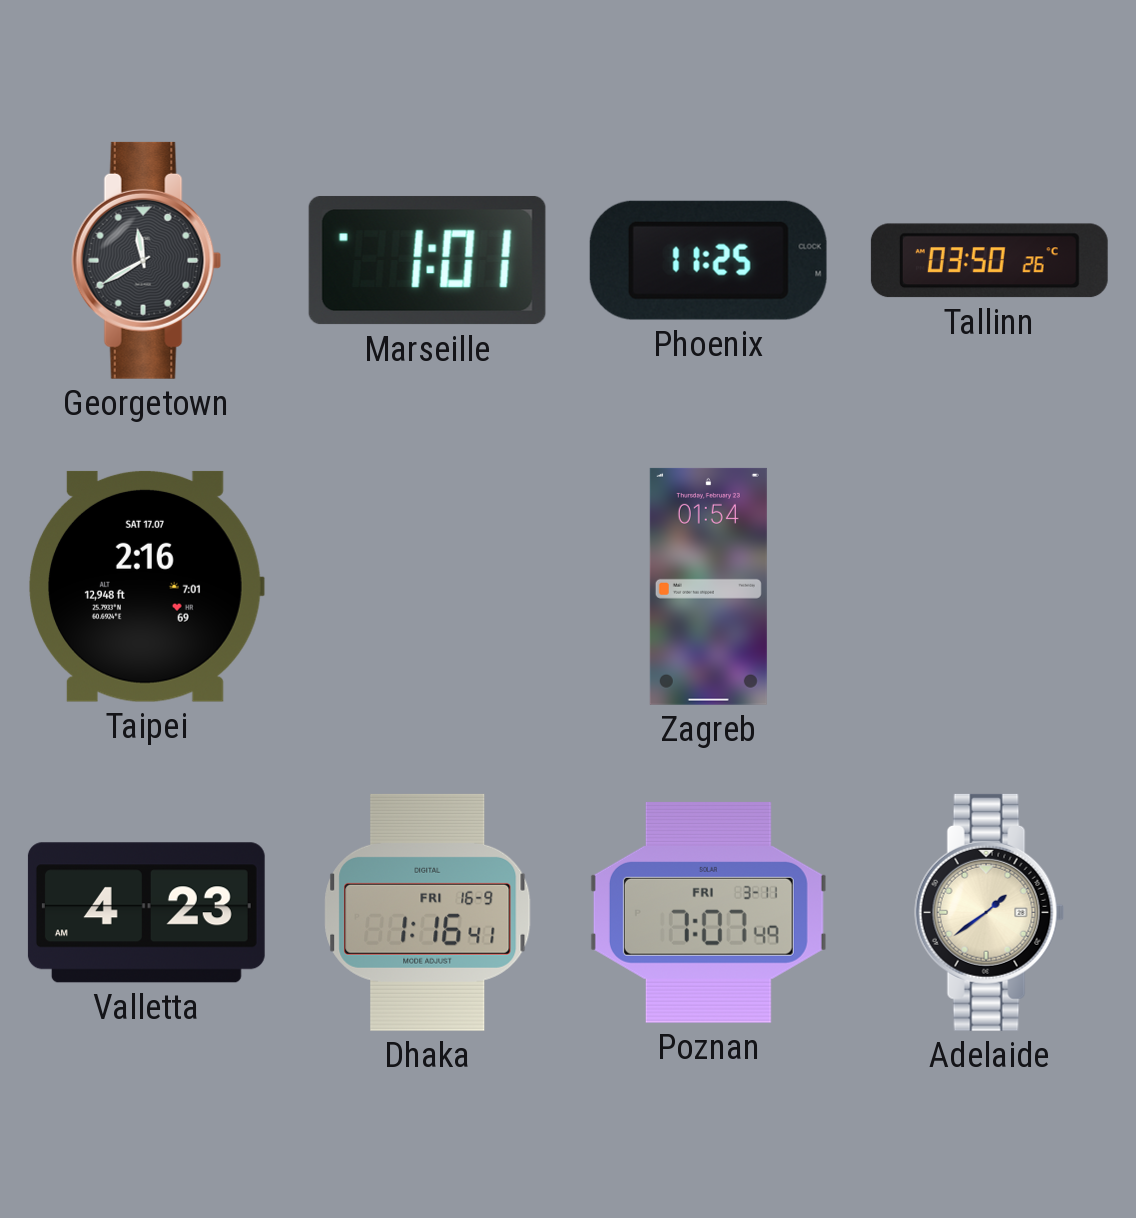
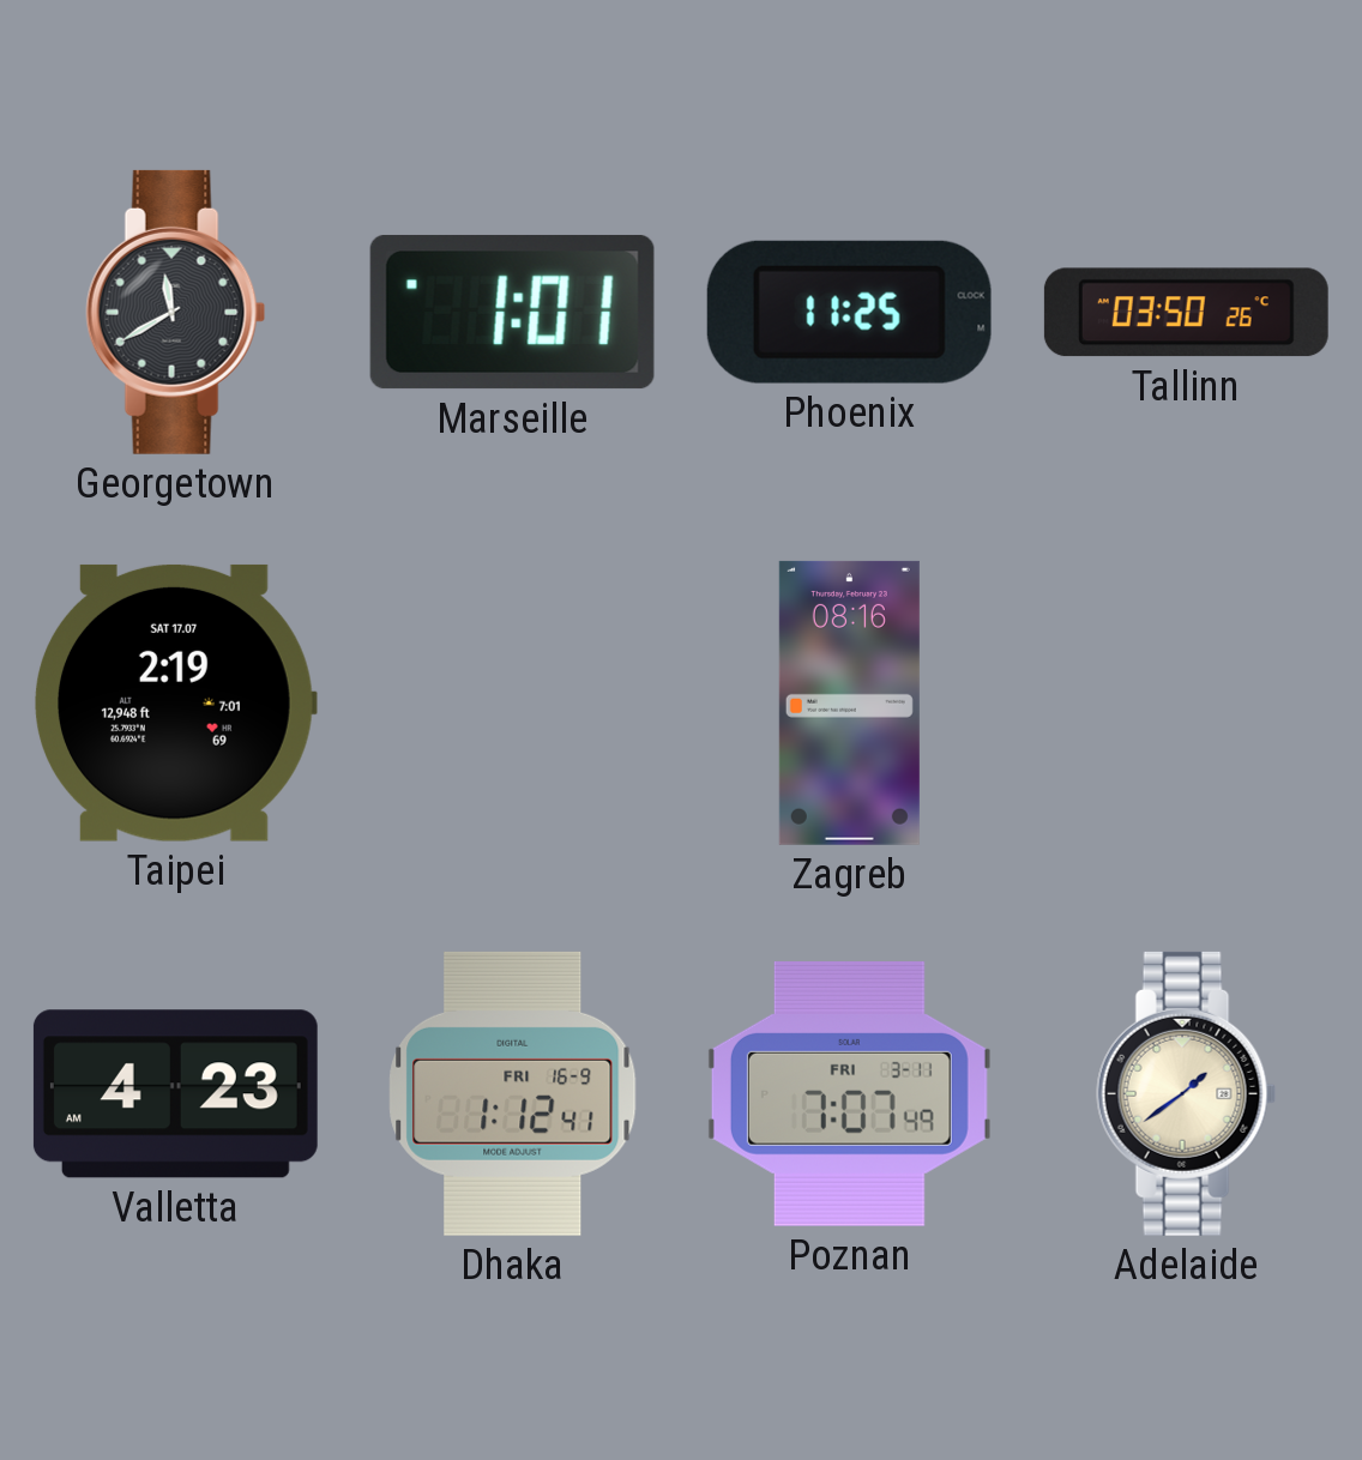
Taipei: 2:16 -> 2:19 (176, 702)
Zagreb: 01:54 -> 08:16 (849, 702)
Dhaka: 1:16 -> 1:12 (513, 1093)
